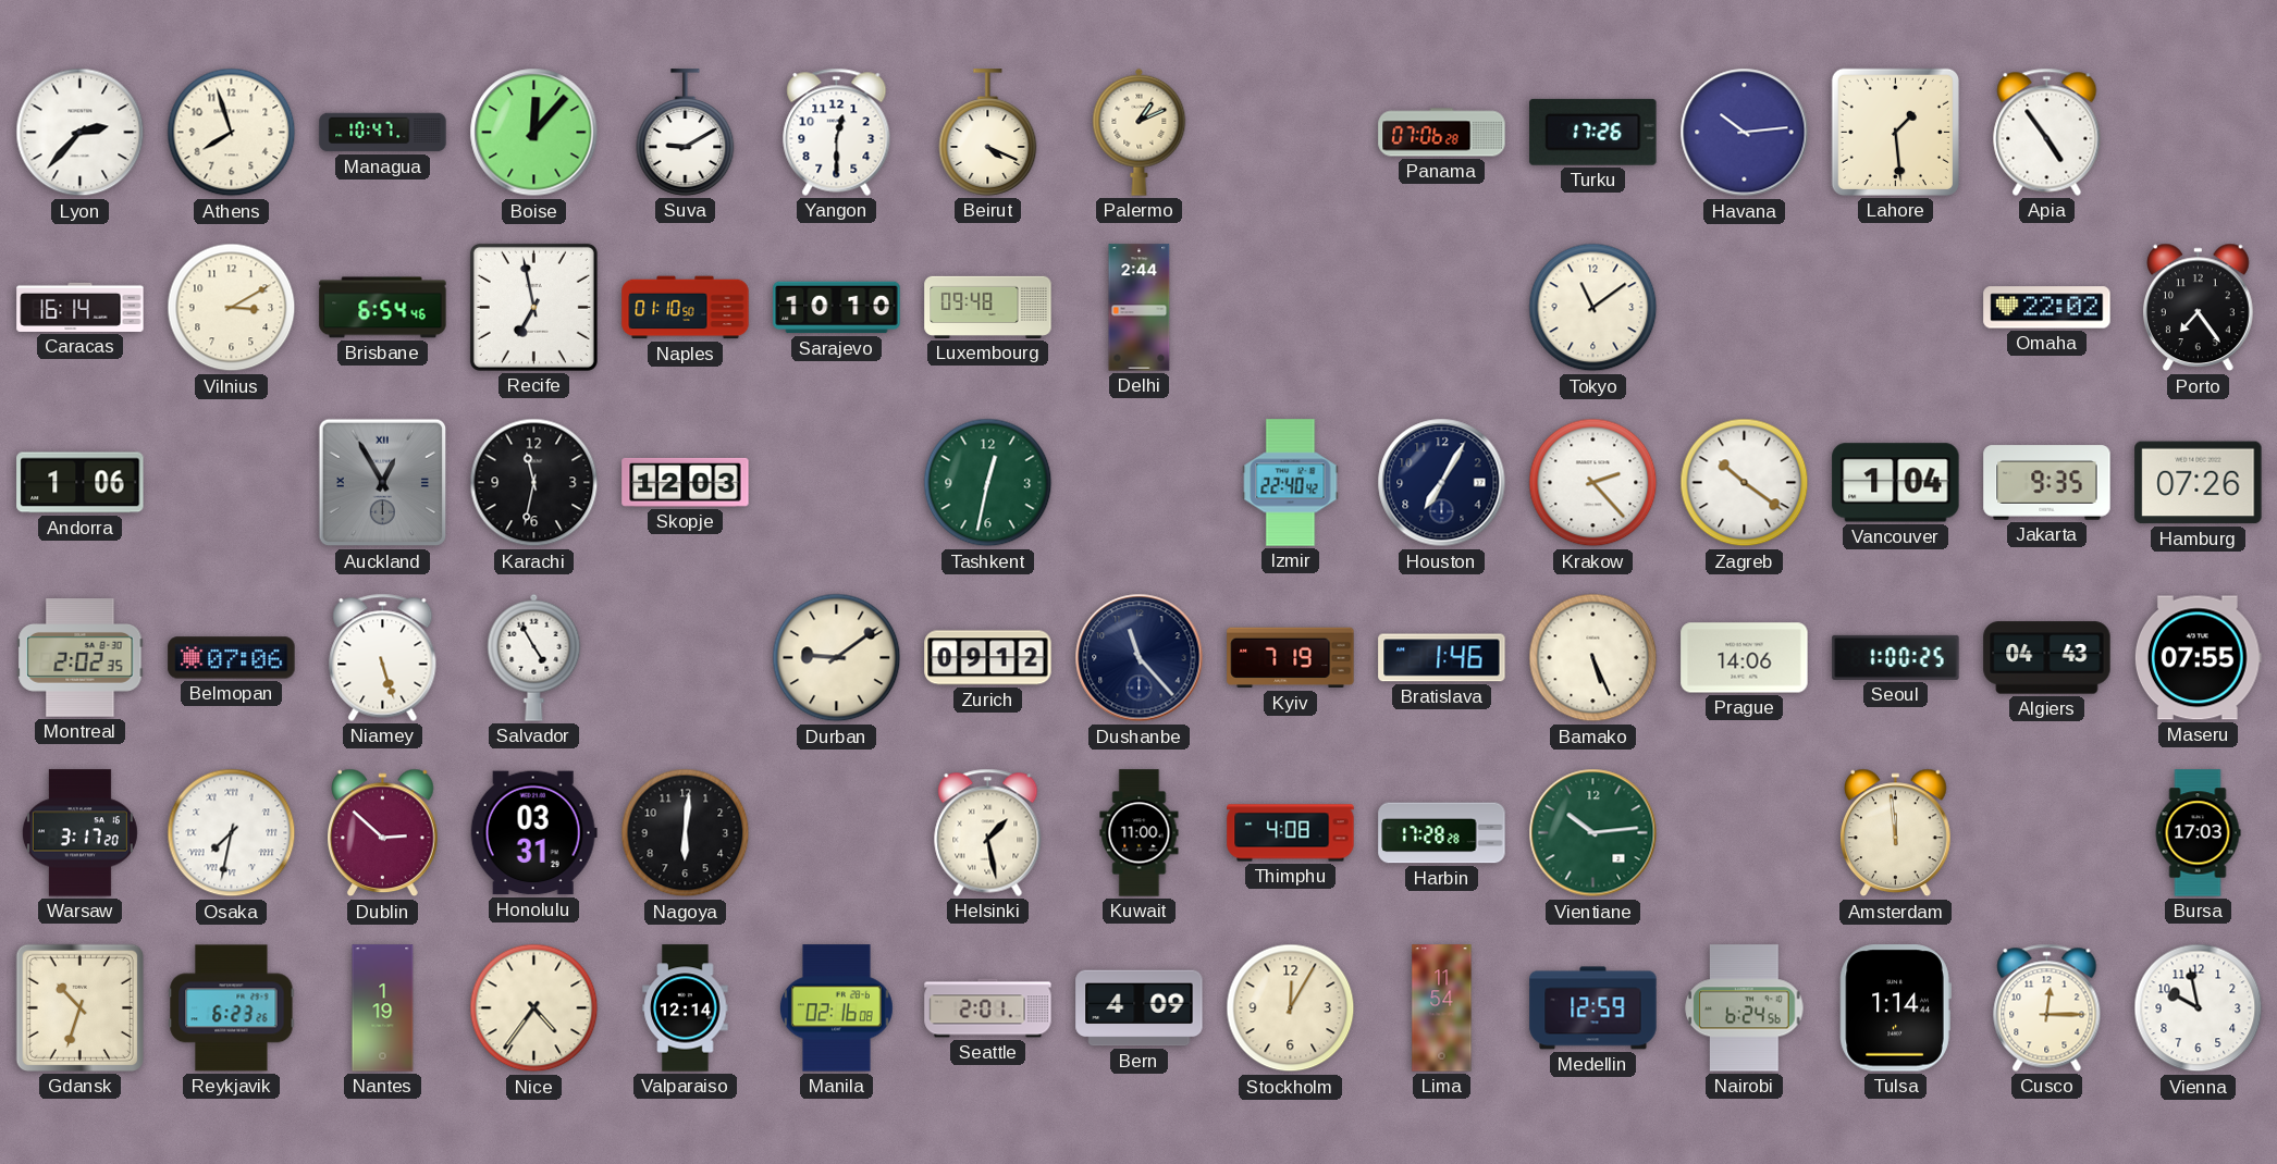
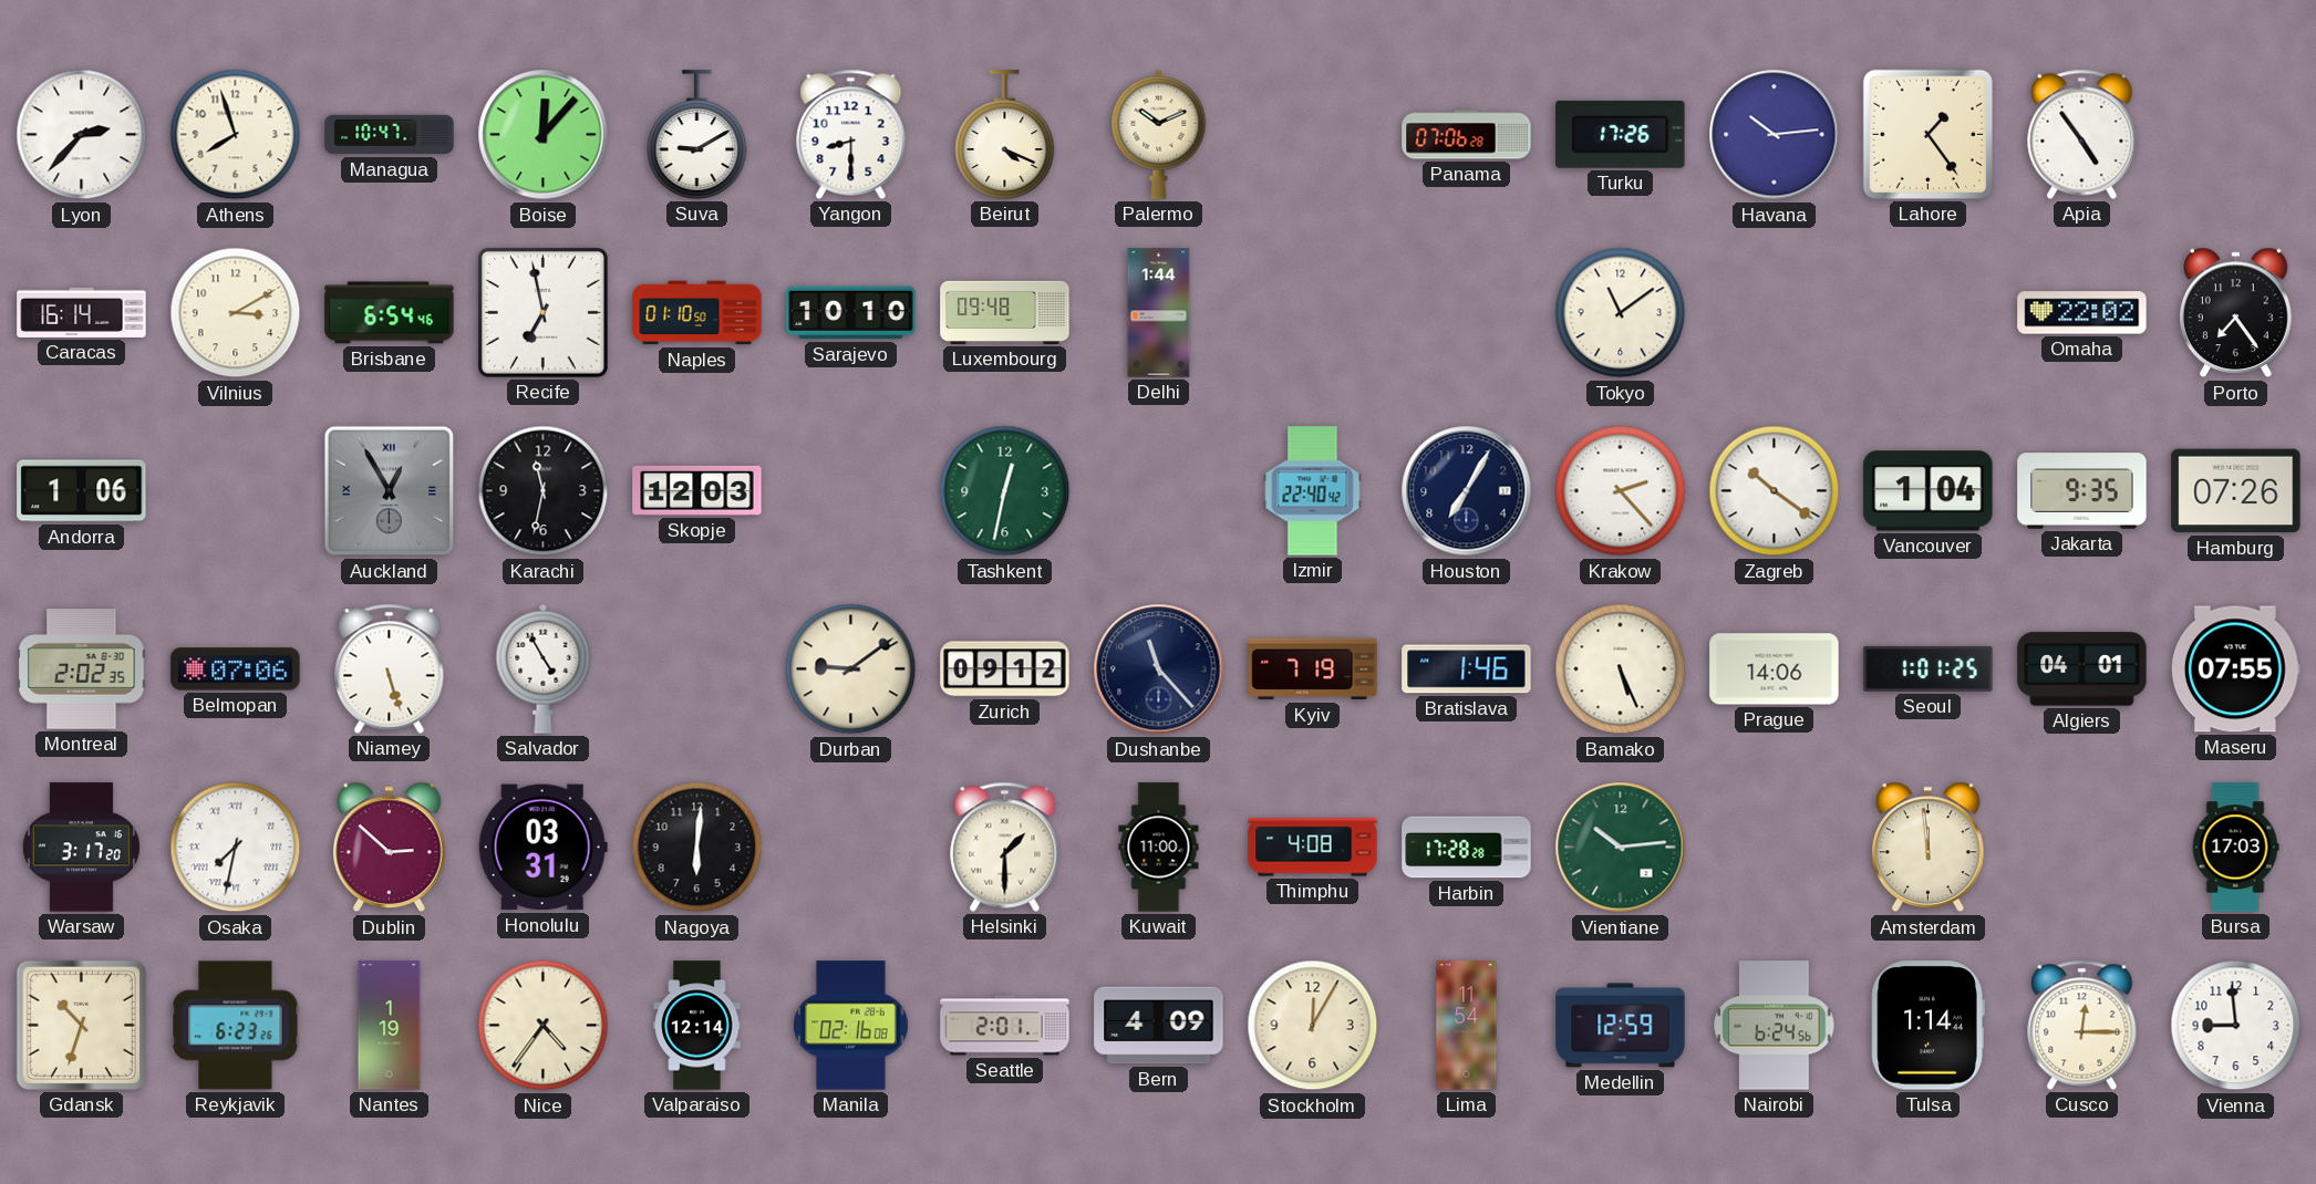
Yangon: 12:30 -> 8:30 (851, 134)
Palermo: 1:11 -> 10:11 (1159, 134)
Lahore: 1:29 -> 1:24 (1927, 134)
Delhi: 2:44 -> 1:44 (1159, 313)
Seoul: 1:00 -> 1:01 (1929, 668)
Algiers: 04:43 -> 04:01 (2082, 669)
Helsinki: 1:28 -> 1:30 (1005, 847)
Vienna: 9:58 -> 8:59 (2236, 1026)
